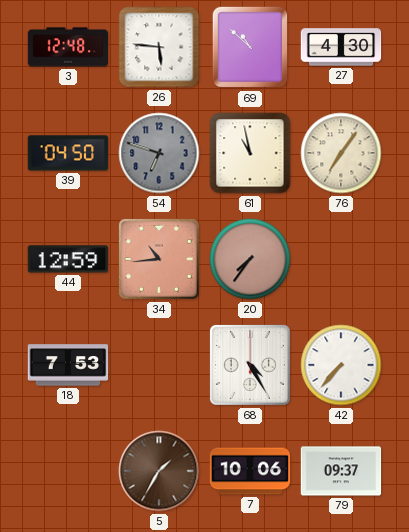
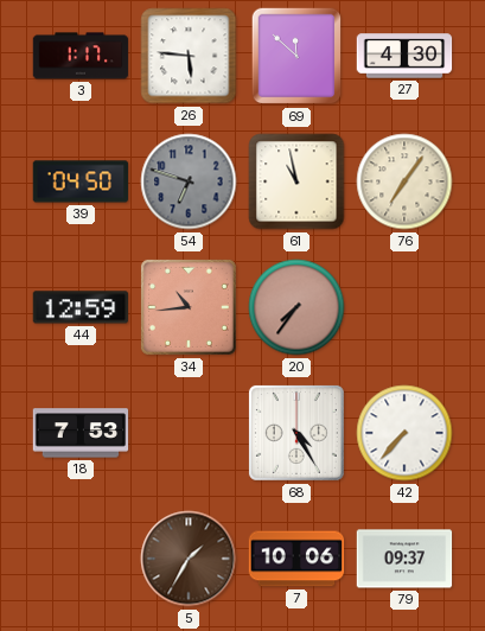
3: 12:48 -> 1:17 (81, 56)
69: 10:52 -> 11:52 (296, 56)
